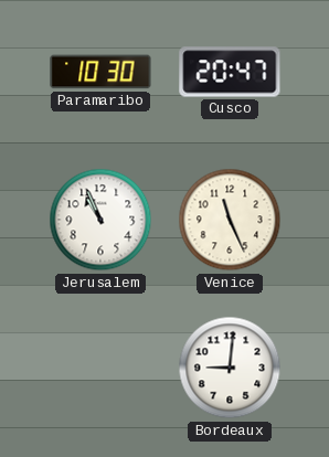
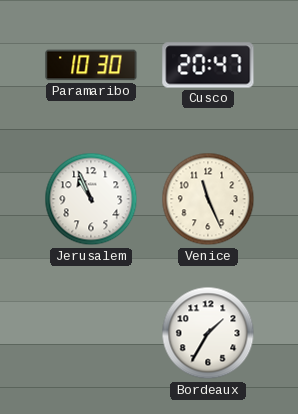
Bordeaux: 9:01 -> 1:35 (208, 333)
